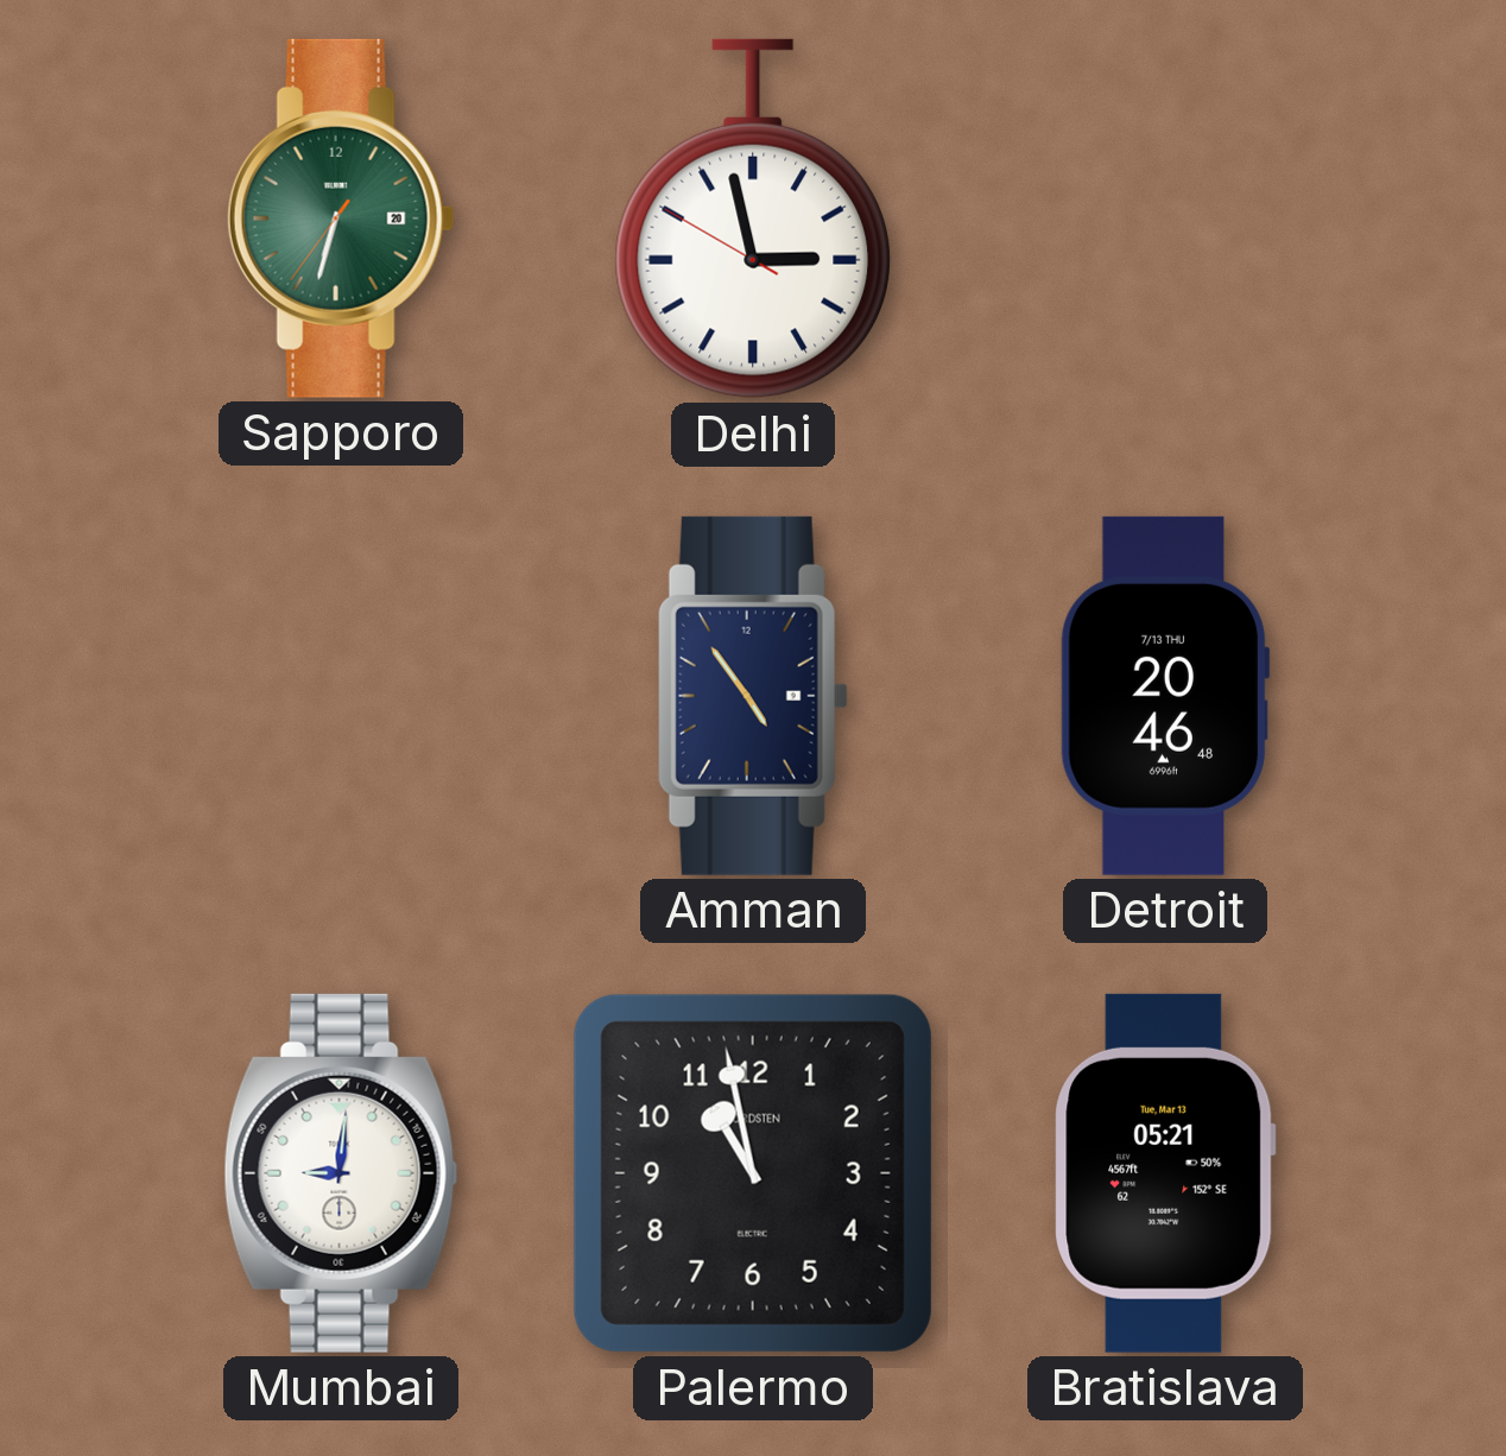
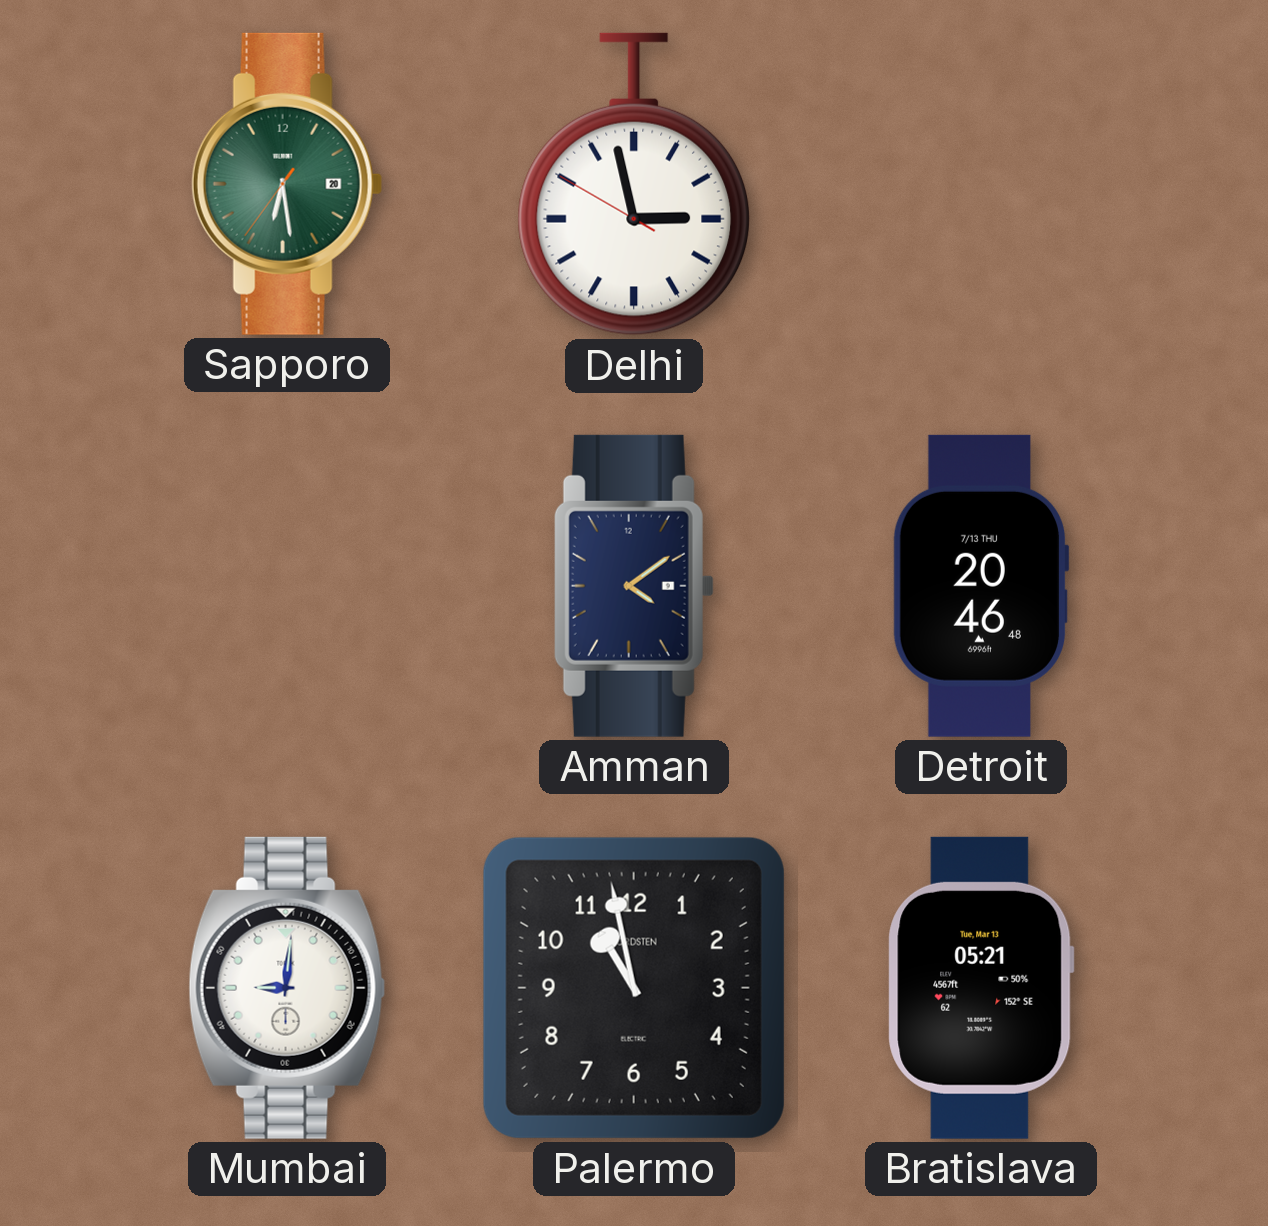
Sapporo: 6:32 -> 6:28 (287, 184)
Amman: 4:54 -> 4:09 (634, 586)
